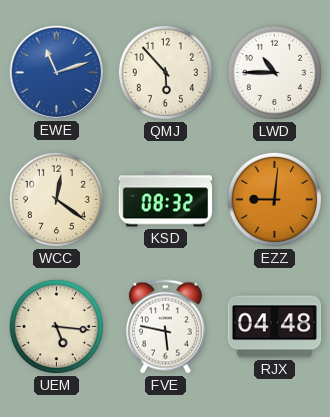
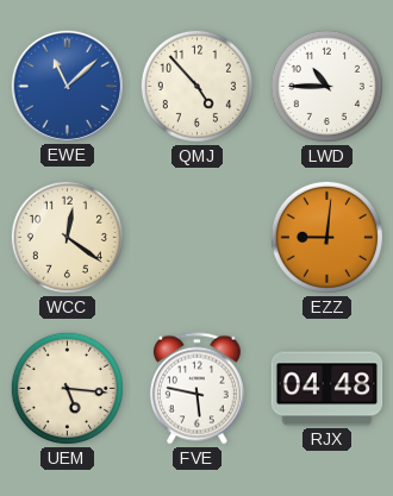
EWE: 11:12 -> 11:08 (67, 86)
QMJ: 5:53 -> 4:53 (196, 86)
KSD: 08:32 -> none (166, 200)
